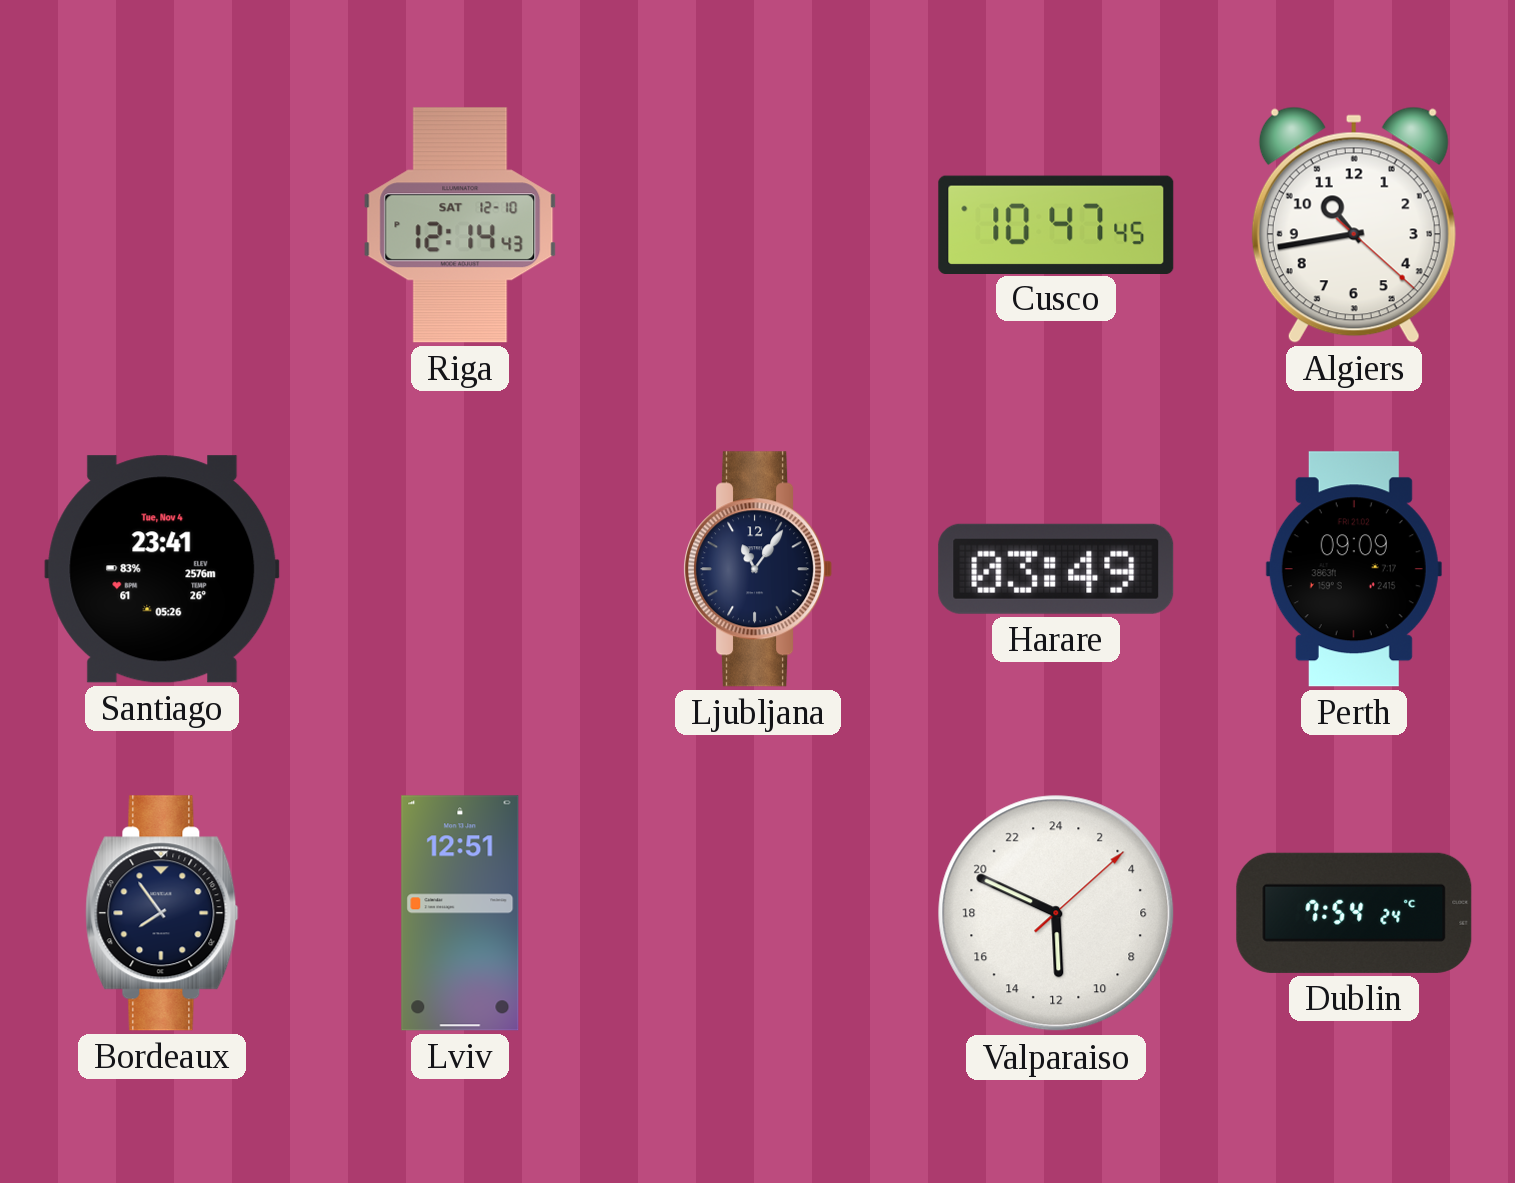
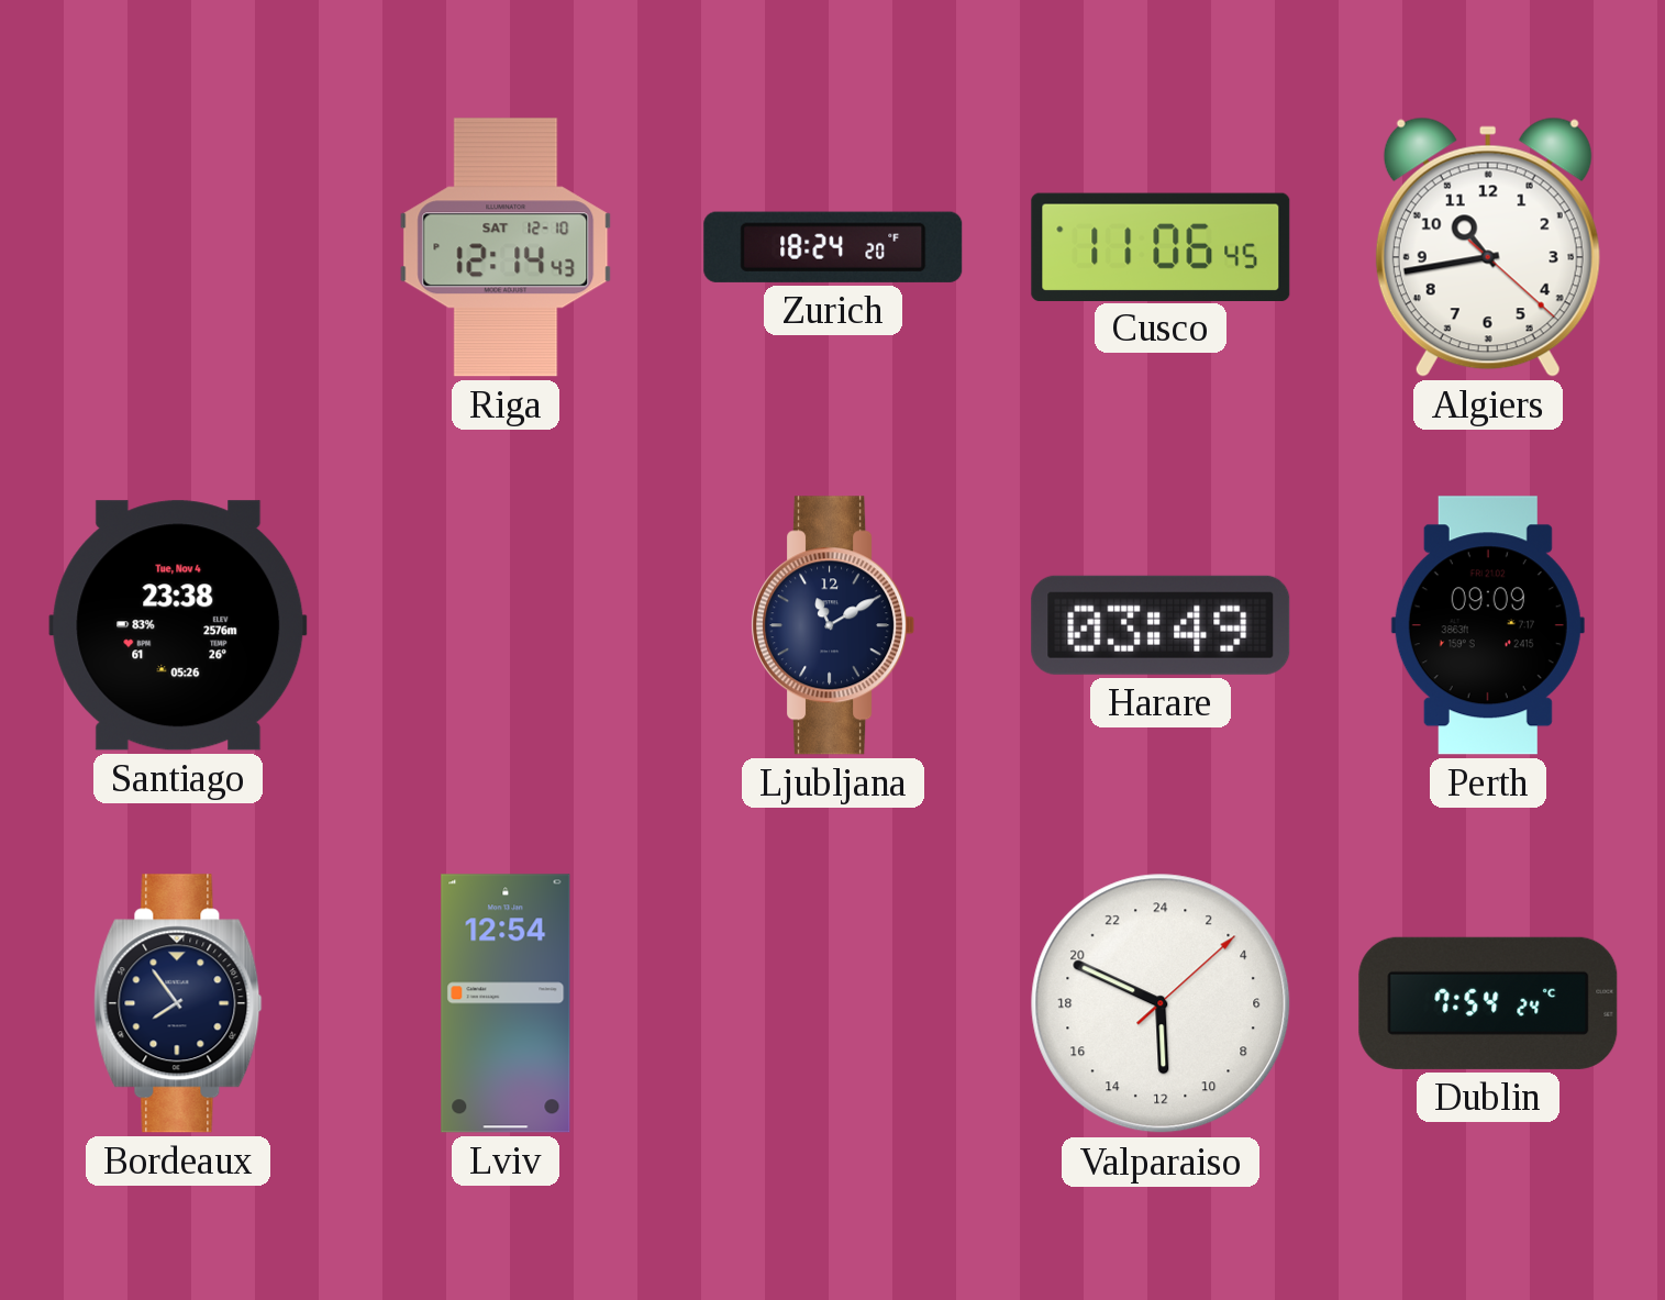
Zurich: none -> 18:24 (833, 247)
Cusco: 10:47 -> 11:06 (1161, 246)
Santiago: 23:41 -> 23:38 (178, 625)
Ljubljana: 11:06 -> 11:10 (833, 625)
Lviv: 12:51 -> 12:54 (506, 1003)
